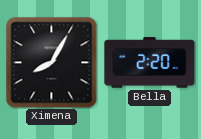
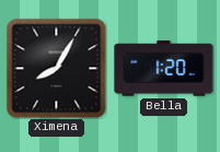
Bella: 2:20 -> 1:20 (164, 69)
